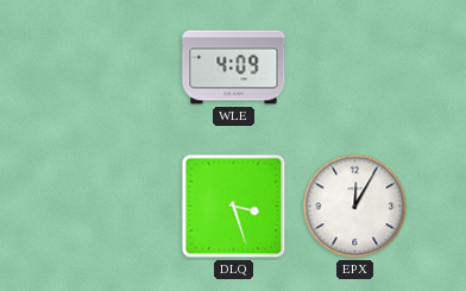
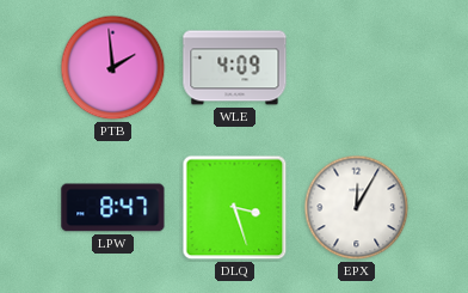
PTB: none -> 1:59 (113, 68)
LPW: none -> 8:47 (113, 208)
